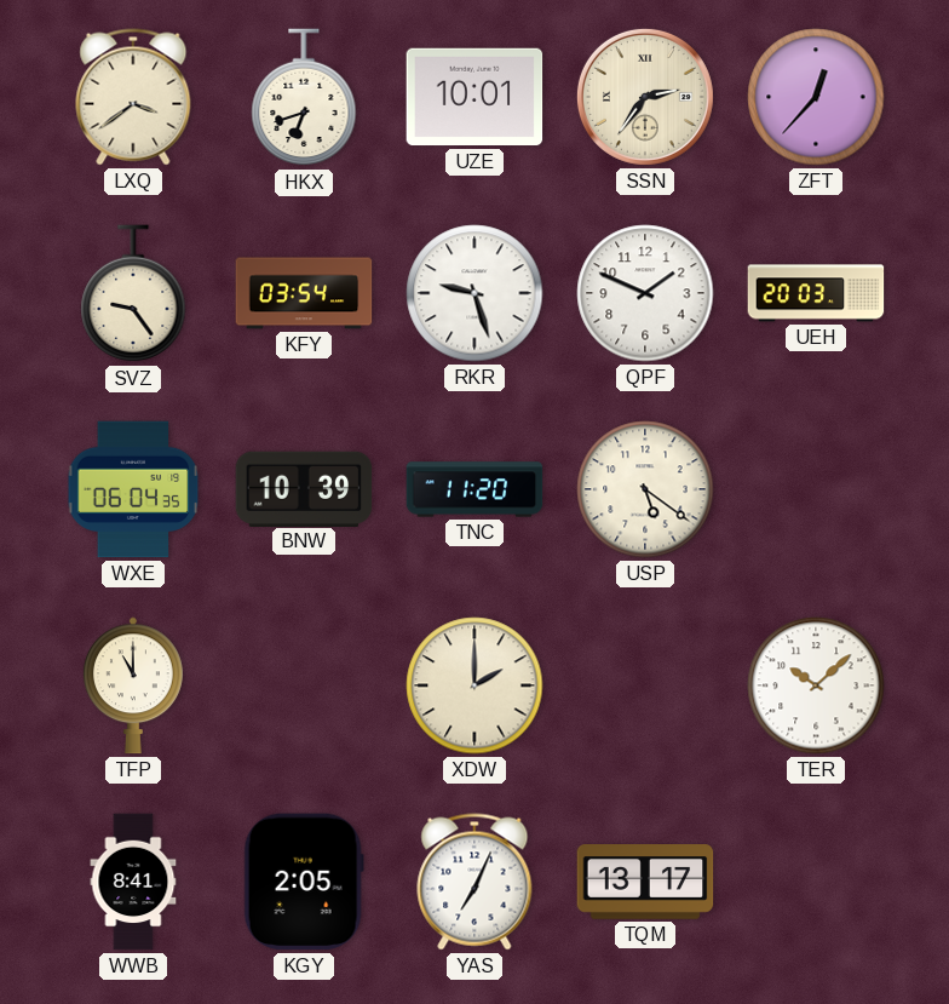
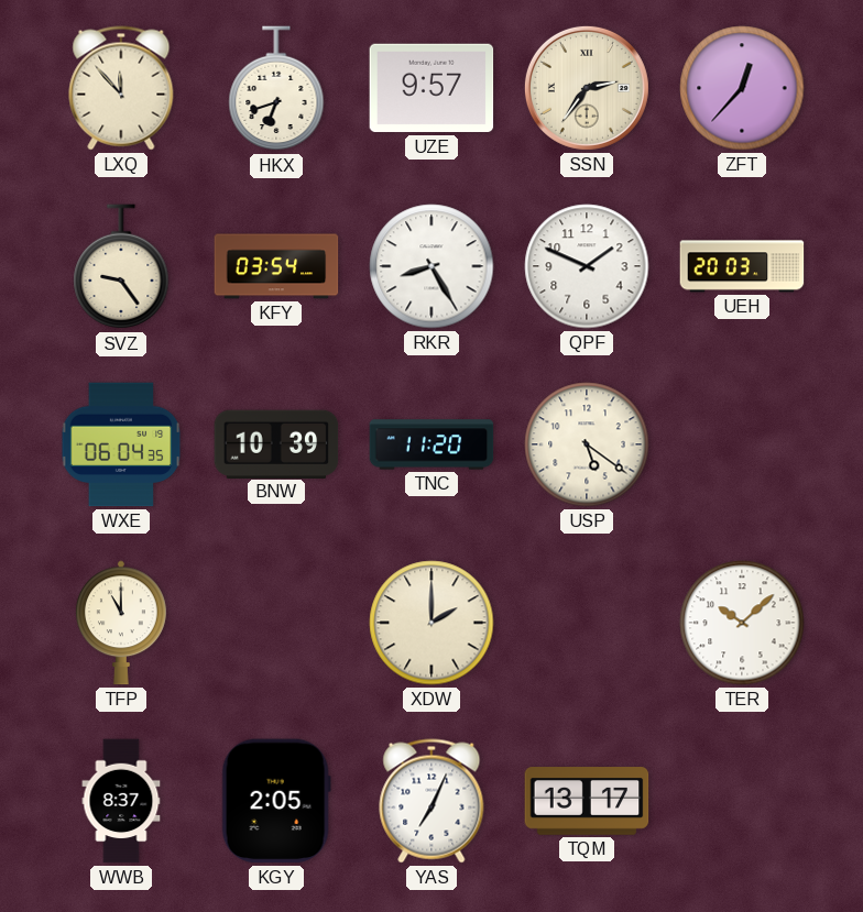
LXQ: 3:39 -> 11:53 (121, 88)
UZE: 10:01 -> 9:57 (431, 88)
RKR: 9:27 -> 8:25 (431, 266)
WWB: 8:41 -> 8:37 (121, 801)
